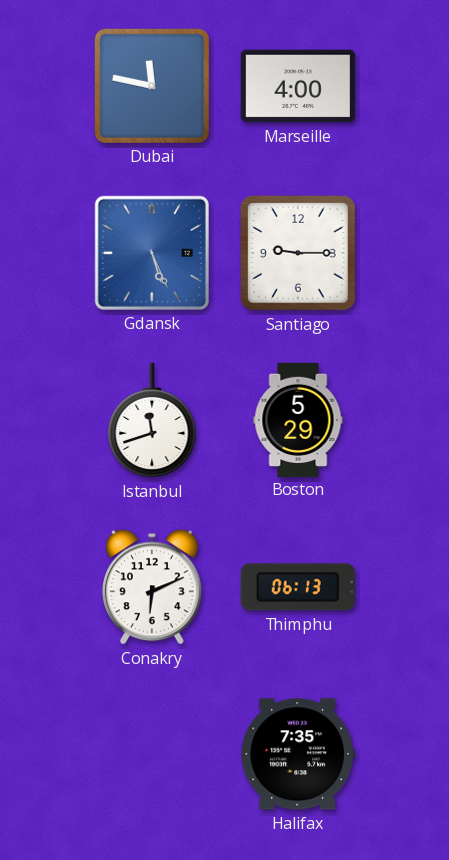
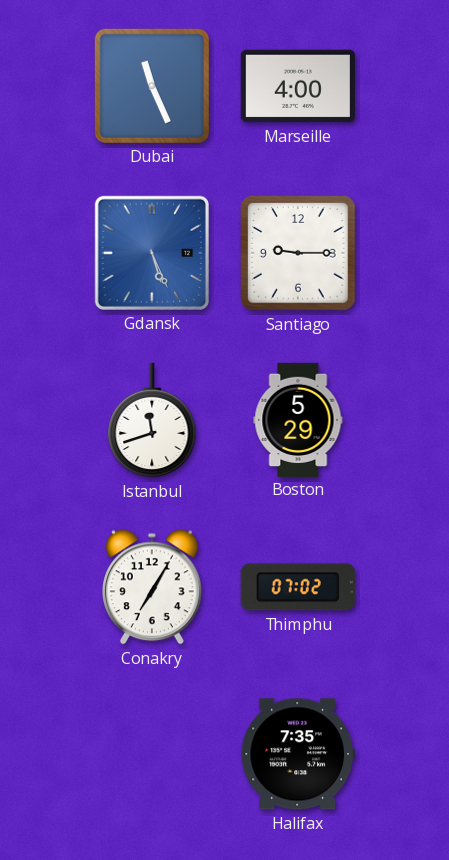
Dubai: 11:47 -> 11:26 (152, 86)
Conakry: 6:11 -> 7:05 (153, 587)
Thimphu: 06:13 -> 07:02 (298, 587)
